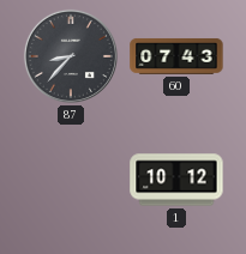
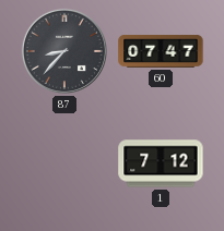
60: 07:43 -> 07:47 (161, 51)
1: 10:12 -> 7:12 (161, 163)
